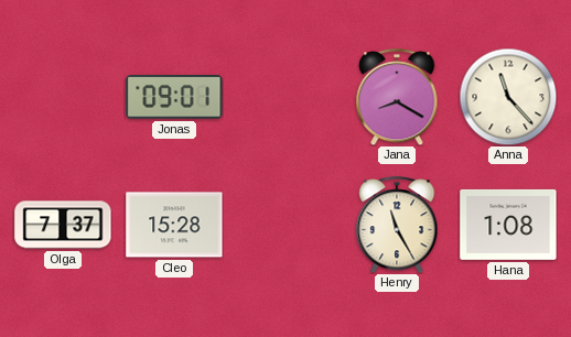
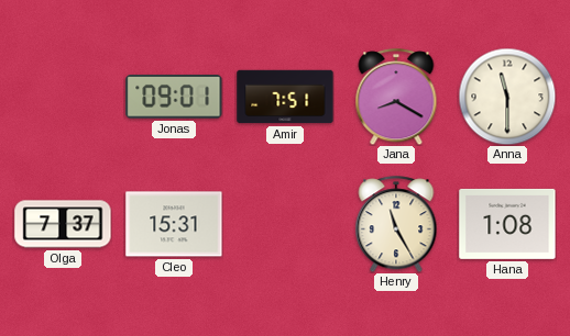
Amir: none -> 7:51 (285, 97)
Anna: 11:23 -> 11:30 (507, 97)
Cleo: 15:28 -> 15:31 (174, 224)
